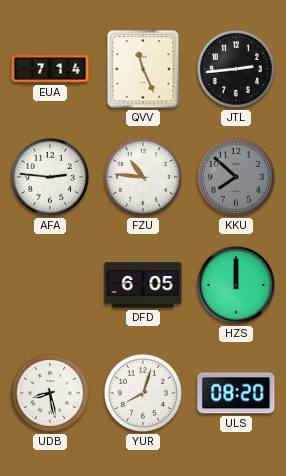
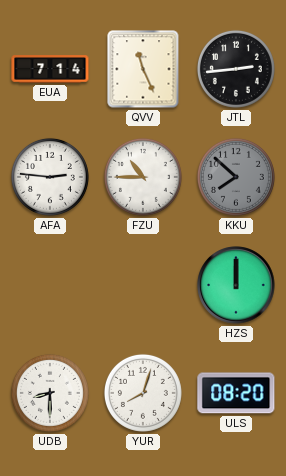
FZU: 10:46 -> 10:45 (143, 177)
DFD: 6:05 -> none (143, 285)
UDB: 8:28 -> 8:30 (50, 393)
